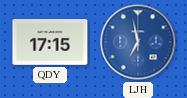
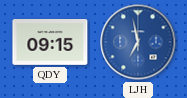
QDY: 17:15 -> 09:15 (50, 43)
